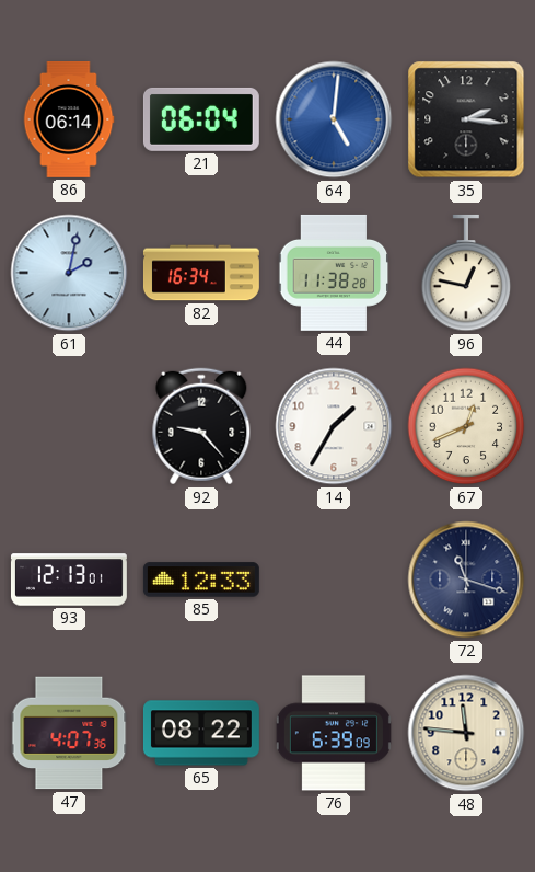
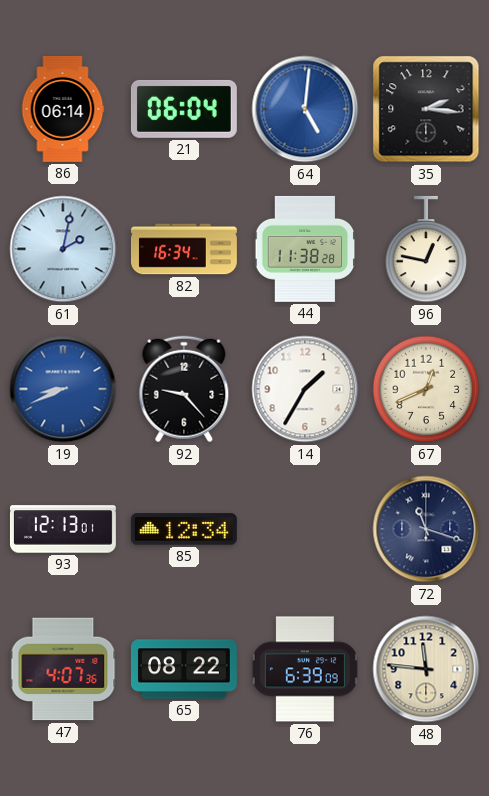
19: none -> 8:41 (63, 389)
85: 12:33 -> 12:34 (184, 529)
